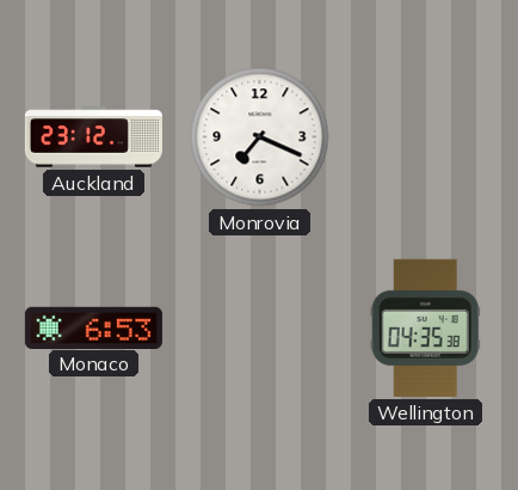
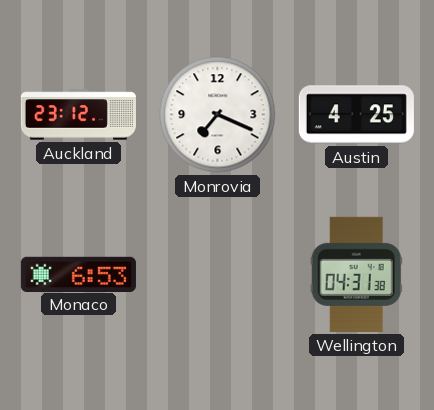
Austin: none -> 4:25 (356, 115)
Wellington: 04:35 -> 04:31 (356, 274)
